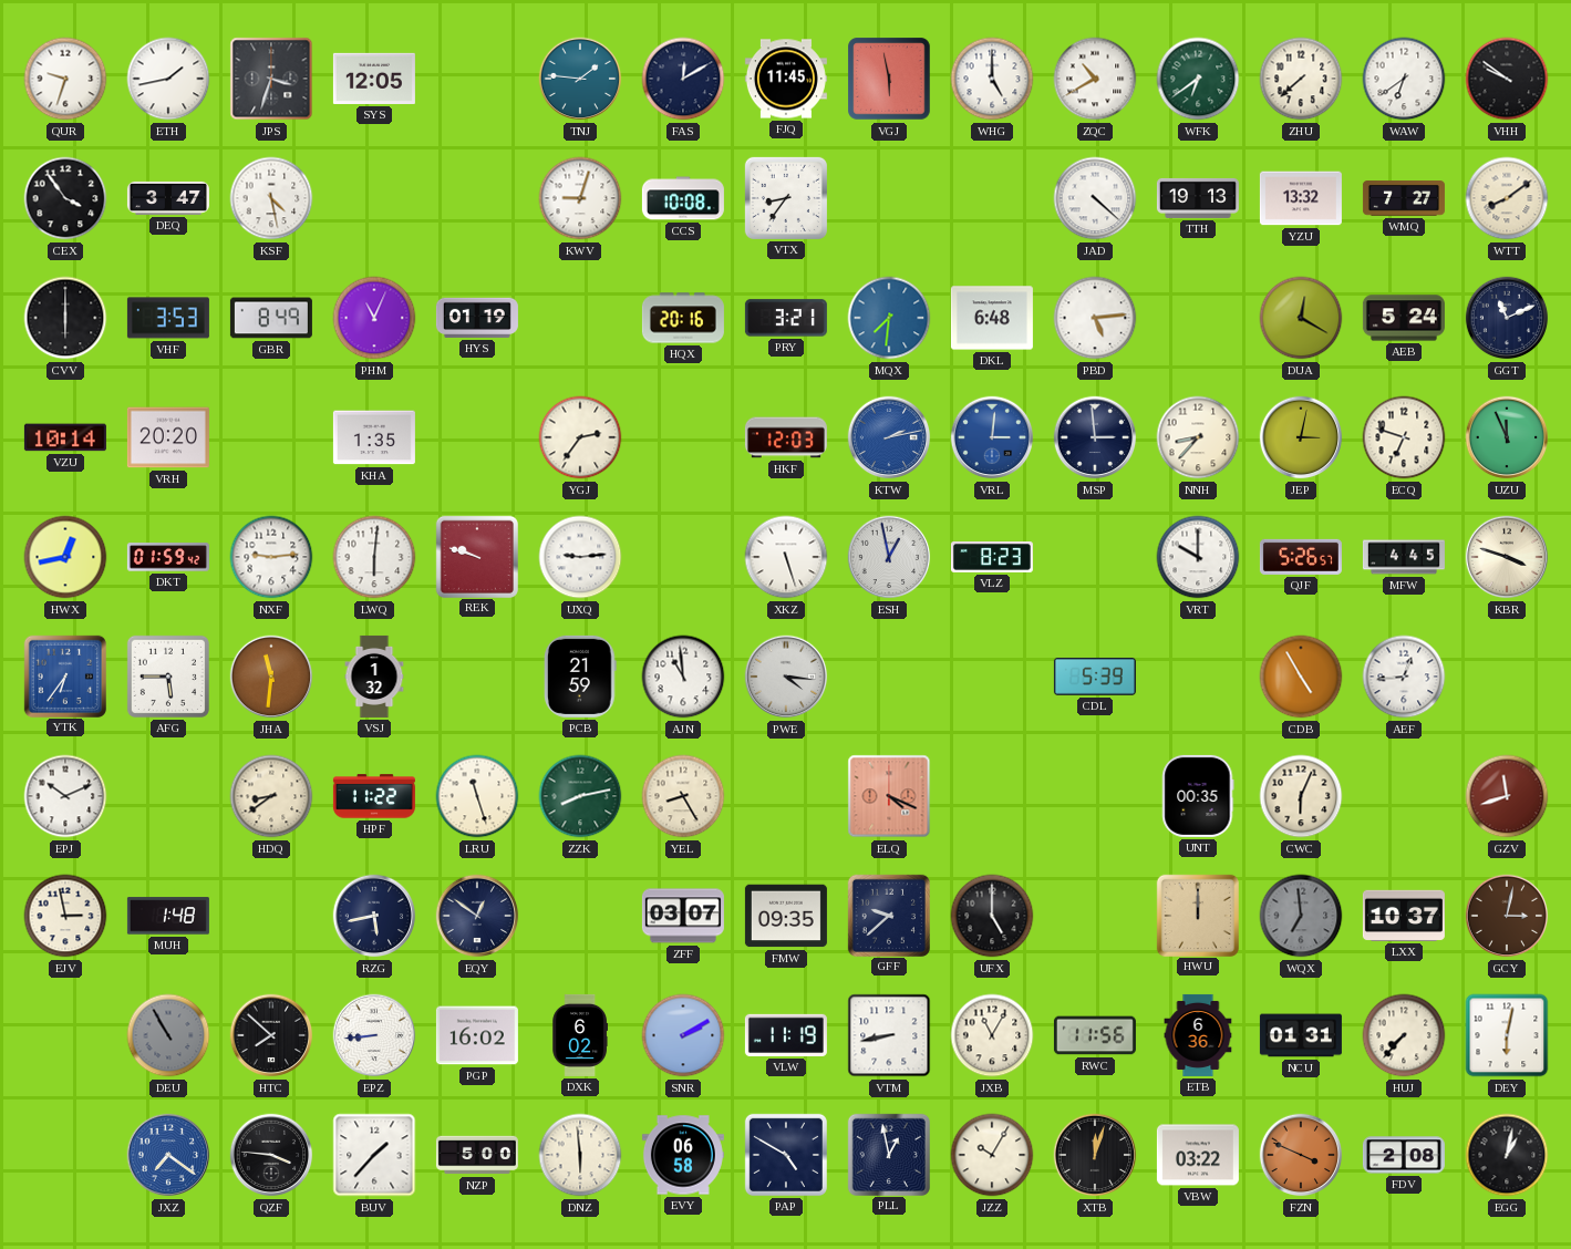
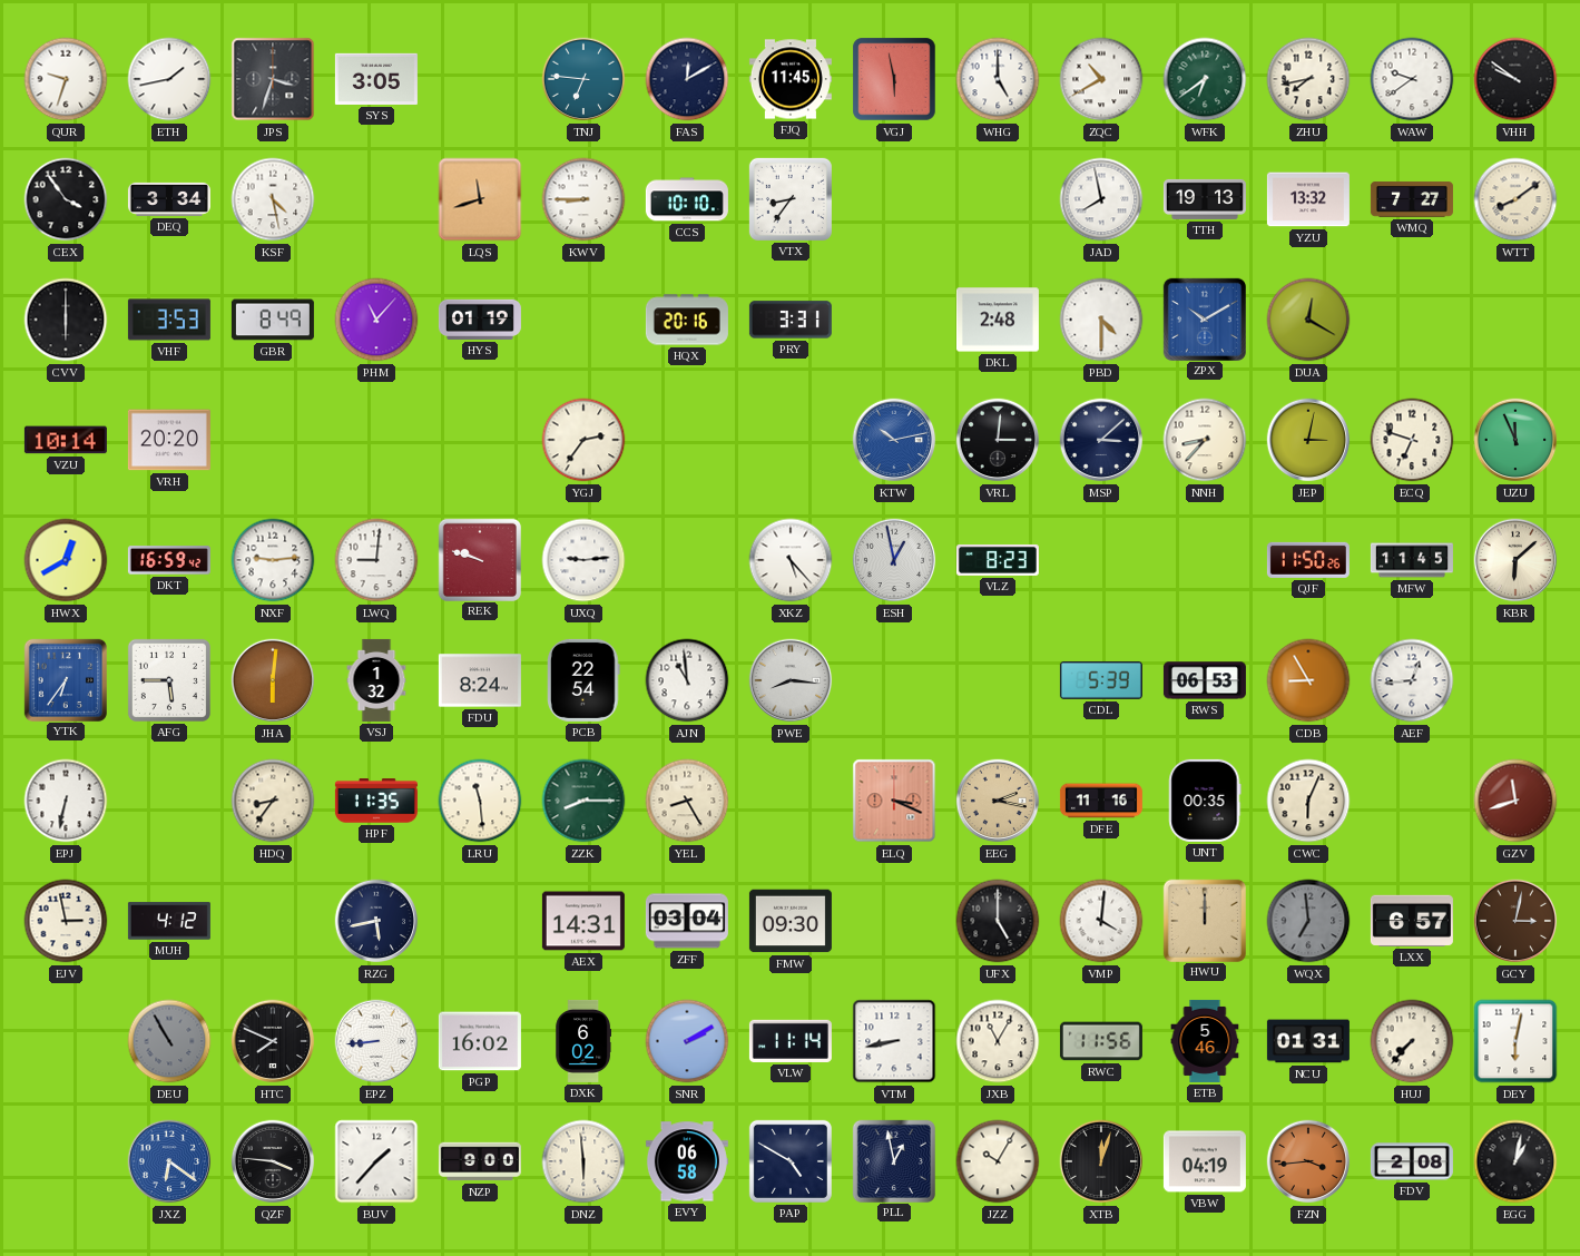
SYS: 12:05 -> 3:05 (376, 79)
TNJ: 1:46 -> 6:46 (583, 79)
ZHU: 7:38 -> 7:43 (1308, 79)
WAW: 6:39 -> 9:39 (1412, 79)
DEQ: 3:47 -> 3:34 (169, 199)
LQS: none -> 11:42 (480, 199)
KWV: 9:03 -> 8:45 (583, 199)
CCS: 10:08 -> 10:10 (687, 199)
JAD: 4:22 -> 7:58 (1101, 199)
PHM: 11:04 -> 11:07 (376, 320)
PRY: 3:21 -> 3:31 (791, 320)
MQX: 7:31 -> none (889, 318)
DKL: 6:48 -> 2:48 (998, 320)
PBD: 5:14 -> 4:30 (1101, 320)
ZPX: none -> 10:10 (1204, 318)
AEB: 5:24 -> none (1404, 318)
GGT: 11:11 -> none (1507, 318)
KHA: 1:35 -> none (374, 437)
HKF: 12:03 -> none (786, 437)
KTW: 2:13 -> 10:13 (894, 440)
VRL dial: blue -> black (998, 440)
MSP: 2:59 -> 3:08 (1101, 440)
HWX: 12:43 -> 12:40 (66, 560)
DKT: 01:59 -> 16:59 (169, 560)
LWQ: 6:01 -> 9:01 (376, 560)
XKZ: 5:27 -> 5:23 (791, 560)
VRT: 10:00 -> none (1198, 557)
QJF: 5:26 -> 11:50 (1308, 560)
MFW: 4:45 -> 11:45 (1412, 560)
KBR: 3:48 -> 6:08 (1515, 560)
JHA: 11:31 -> 6:01 (273, 680)
FDU: none -> 8:24 (480, 680)
PCB: 21:59 -> 22:54 (585, 680)
PWE: 4:16 -> 8:16 (791, 680)
RWS: none -> 06:53 (1205, 680)
CDB: 4:55 -> 8:55 (1308, 680)
EPJ: 10:11 -> 6:32 (66, 801)
HDQ: 8:39 -> 8:36 (273, 801)
HPF: 11:22 -> 11:35 (376, 801)
LRU: 11:27 -> 11:29 (480, 801)
ZZK: 8:13 -> 8:15 (583, 801)
ELQ: 4:19 -> 3:19 (894, 801)
EEG: none -> 2:17 (998, 801)
DFE: none -> 11:16 (1101, 801)
MUH: 1:48 -> 4:12 (169, 921)
EQY: 12:51 -> none (477, 916)
AEX: none -> 14:31 (583, 921)
ZFF: 03:07 -> 03:04 (687, 921)
FMW: 09:35 -> 09:30 (791, 921)
GFF: 9:38 -> none (888, 915)
VMP: none -> 4:01 (1101, 921)
LXX: 10:37 -> 6:57 (1412, 921)
HTC: 7:52 -> 7:49 (273, 1041)
VLW: 11:19 -> 11:14 (791, 1041)
ETB: 6:36 -> 5:46 (1205, 1041)
JXZ: 7:21 -> 6:21 (169, 1161)
NZP: 5:00 -> 9:00 (480, 1161)
VBW: 03:22 -> 04:19 (1205, 1161)
FZN: 3:49 -> 3:44 (1308, 1161)
